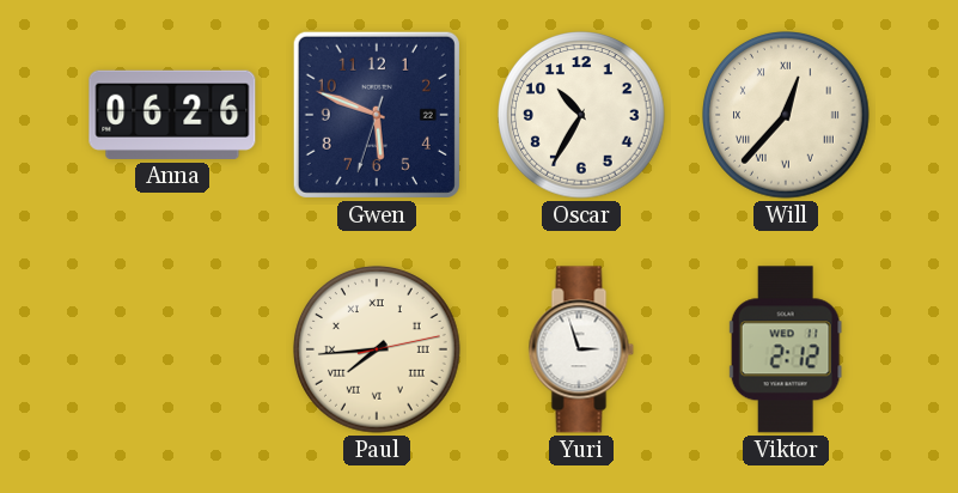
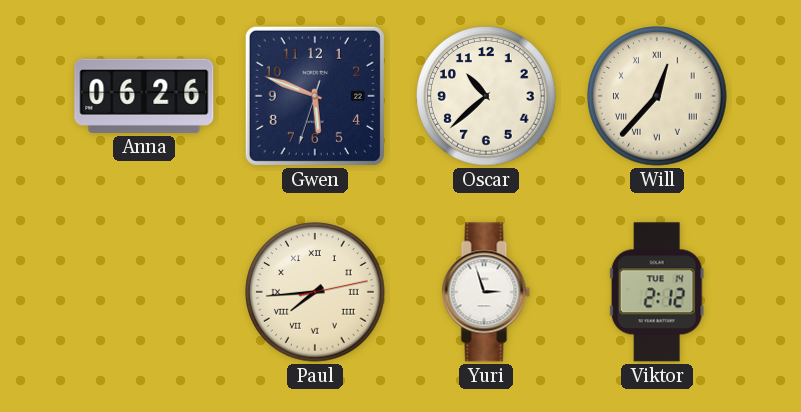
Oscar: 10:35 -> 10:38 (486, 96)
Viktor date: WED 11 -> TUE 14 (657, 292)
